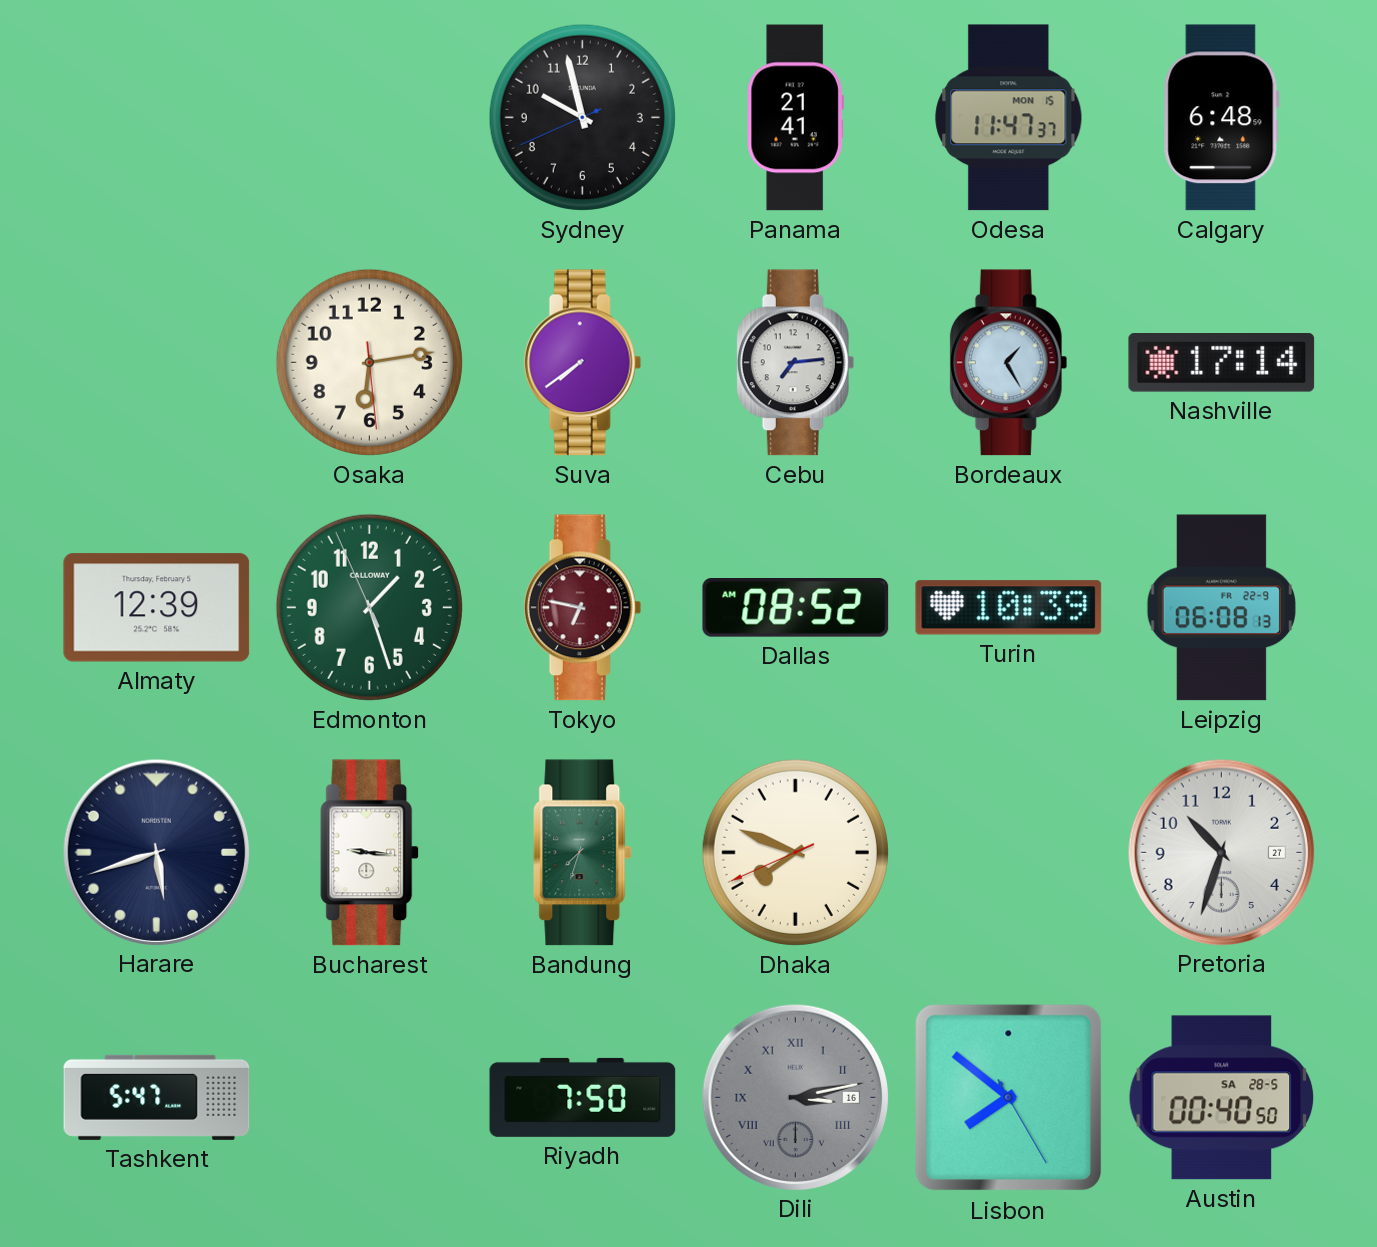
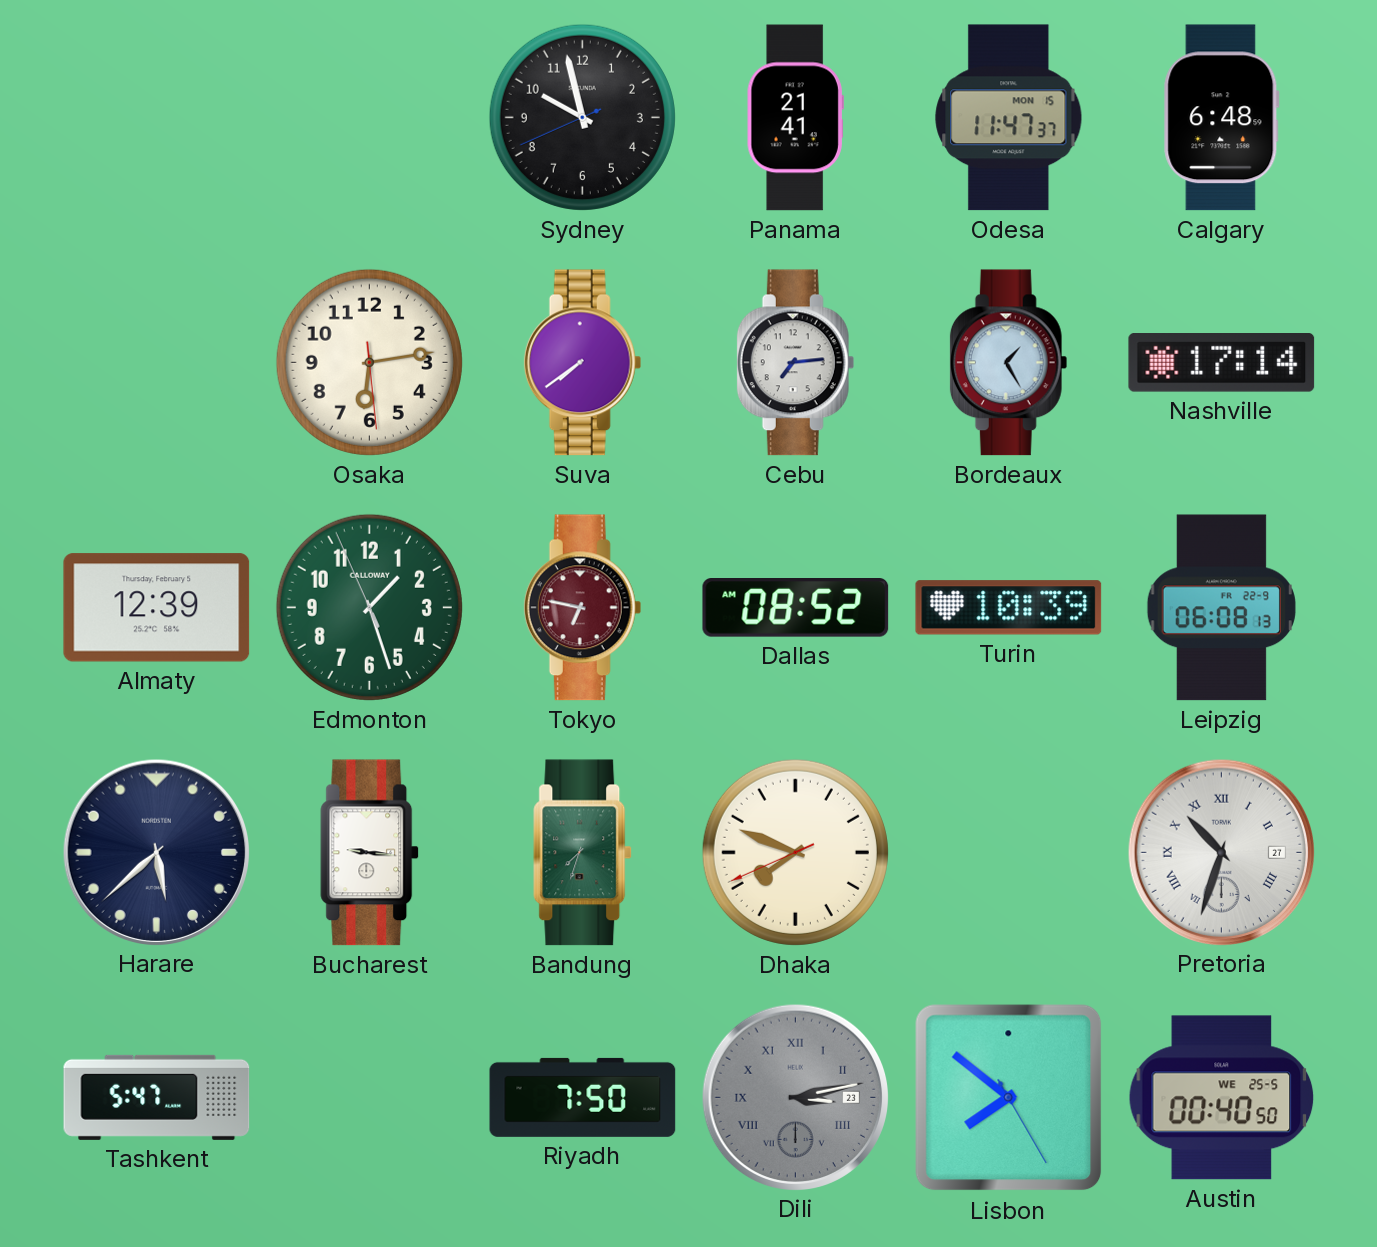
Harare: 5:42 -> 5:38 (156, 852)
Pretoria numerals: Arabic -> Roman (1221, 852)
Dili date: 16 -> 23 (795, 1097)
Austin date: SA 28-5 -> WE 25-5 (1222, 1098)
